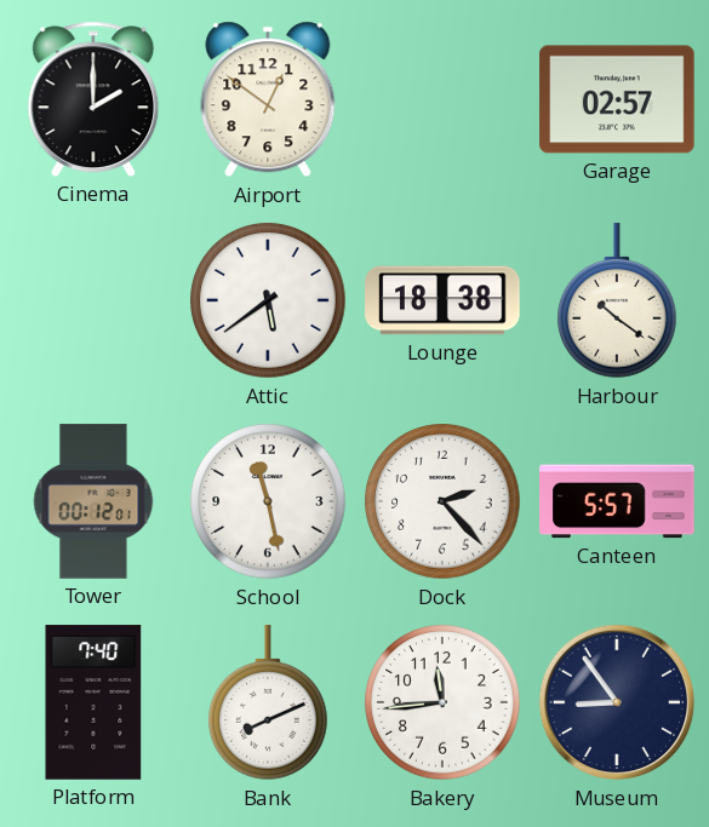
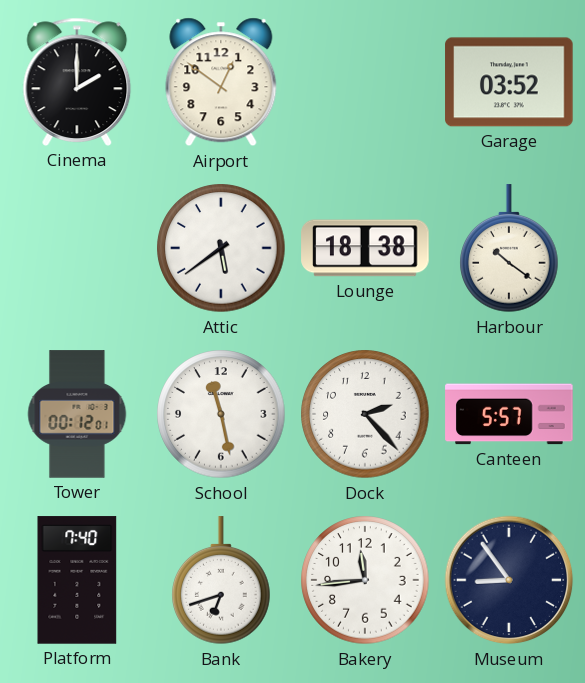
Garage: 02:57 -> 03:52 (509, 82)
Bank: 8:11 -> 6:42 (221, 581)
